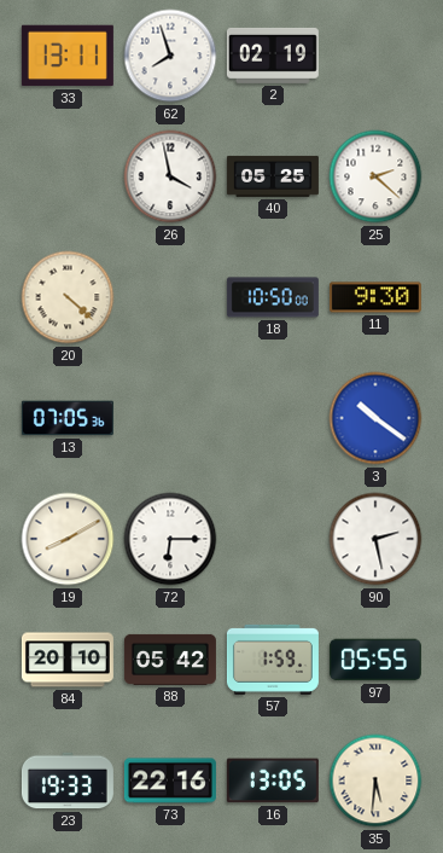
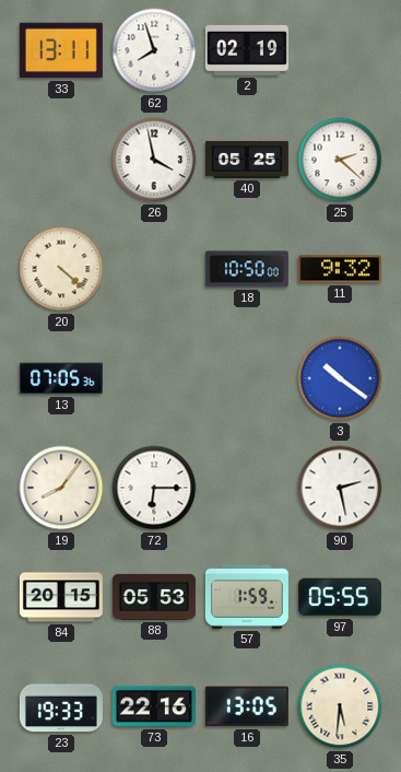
11: 9:30 -> 9:32 (340, 269)
19: 8:10 -> 8:06 (61, 488)
84: 20:10 -> 20:15 (61, 597)
88: 05:42 -> 05:53 (154, 597)
